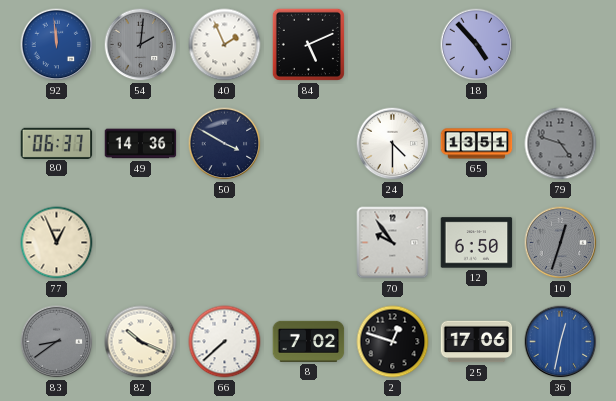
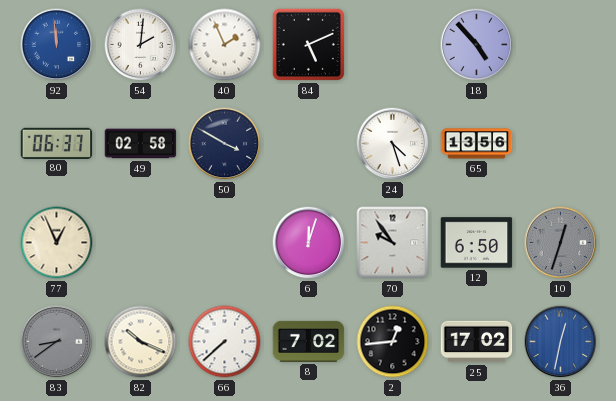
54 dial: grey -> white (141, 45)
49: 14:36 -> 02:58 (141, 144)
24: 4:30 -> 4:27 (393, 144)
65: 13:51 -> 13:56 (477, 144)
79: 4:48 -> none (561, 144)
6: none -> 12:03 (309, 243)
2: 12:48 -> 12:44 (393, 342)
25: 17:06 -> 17:02 (477, 342)
